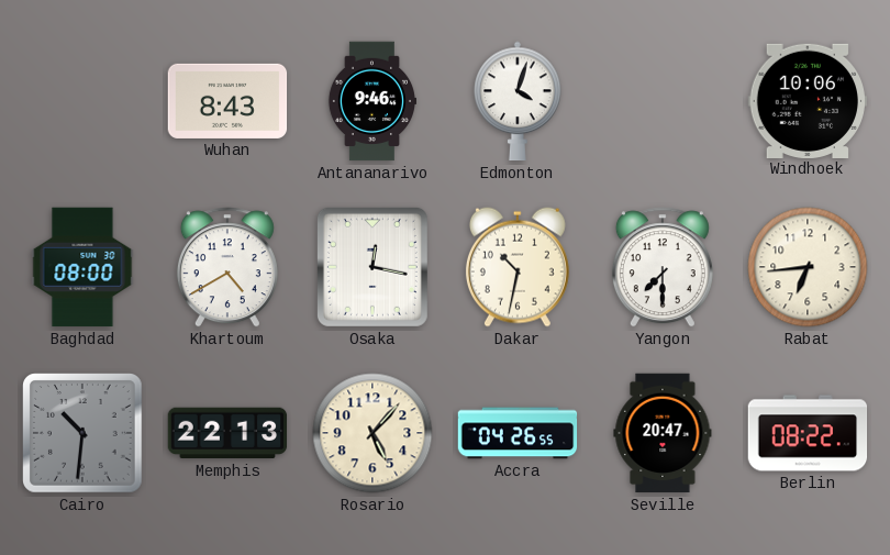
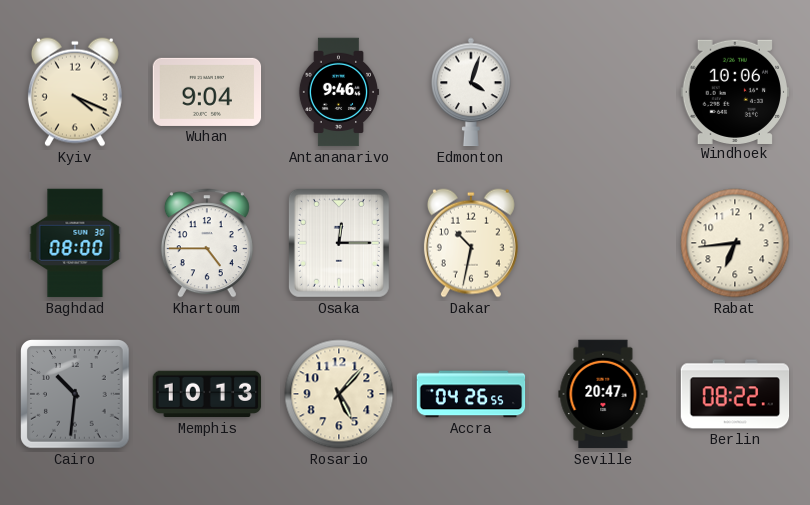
Kyiv: none -> 4:19 (75, 92)
Wuhan: 8:43 -> 9:04 (207, 92)
Khartoum: 4:40 -> 4:45 (207, 243)
Osaka: 12:17 -> 12:15 (339, 243)
Yangon: 7:30 -> none (663, 267)
Memphis: 22:13 -> 10:13 (207, 394)
